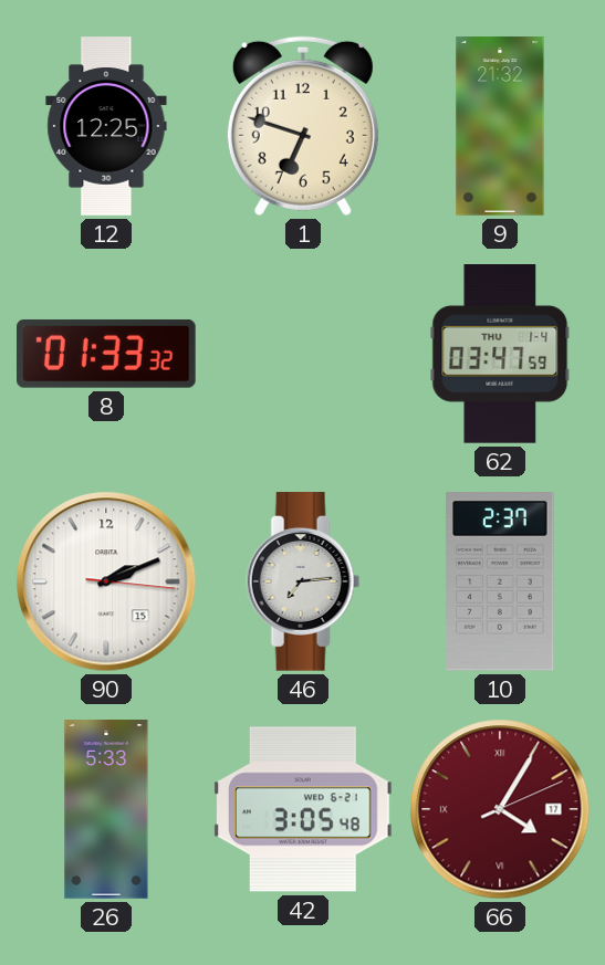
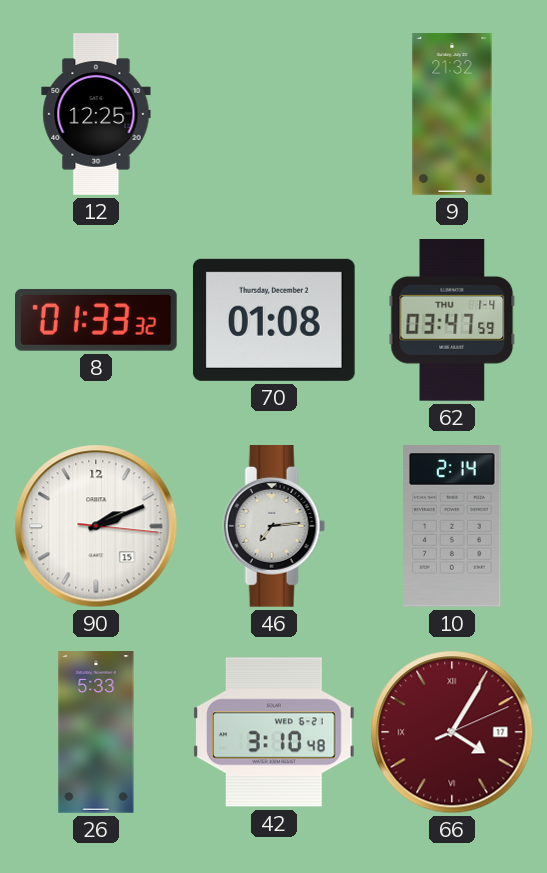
1: 6:48 -> none (303, 126)
70: none -> 01:08 (274, 320)
10: 2:37 -> 2:14 (452, 527)
42: 3:05 -> 3:10 (275, 732)
